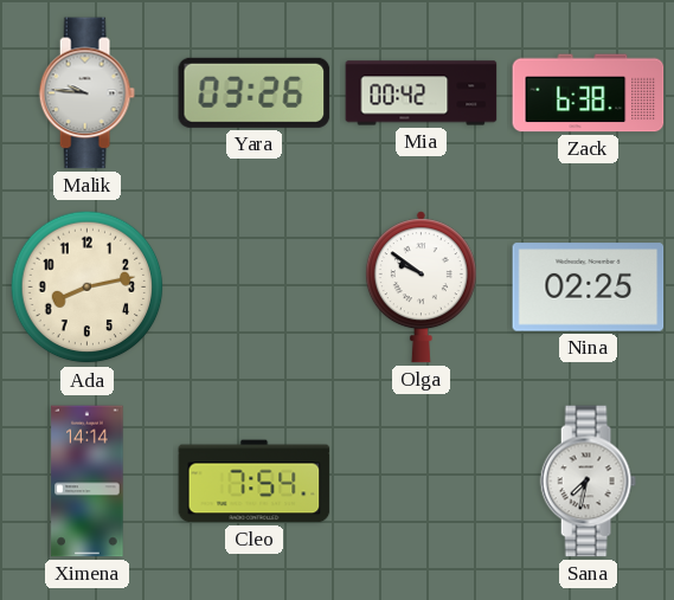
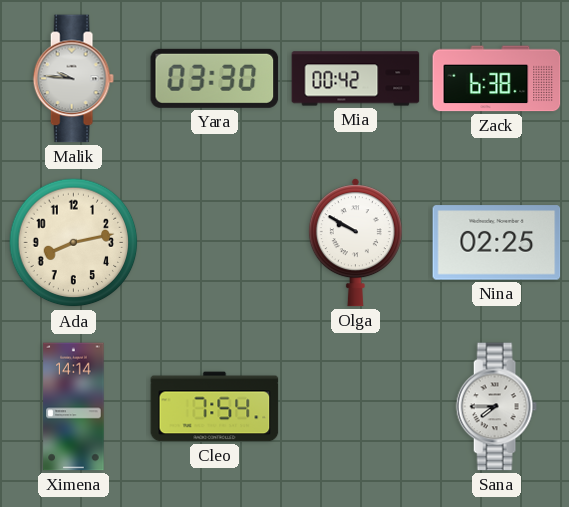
Yara: 03:26 -> 03:30 (215, 78)
Olga: 9:51 -> 9:50 (355, 243)
Sana: 7:32 -> 7:45 (496, 407)
